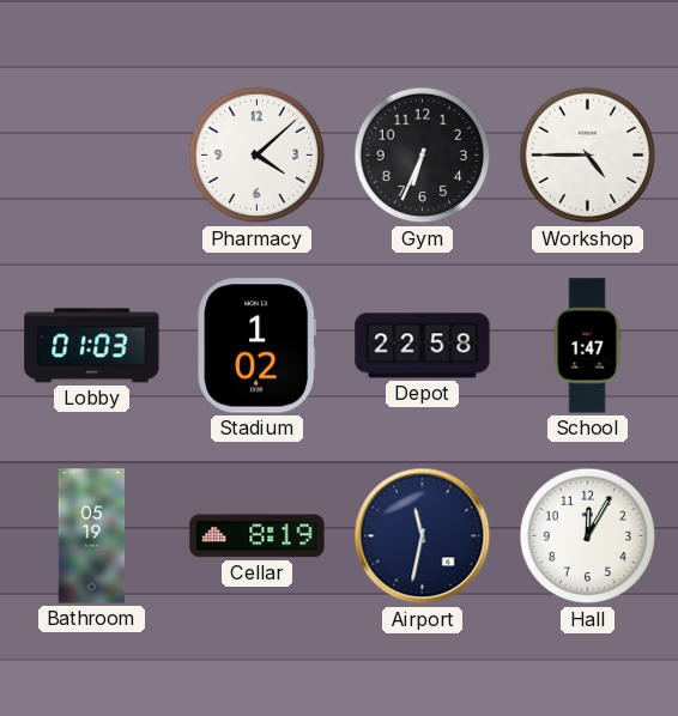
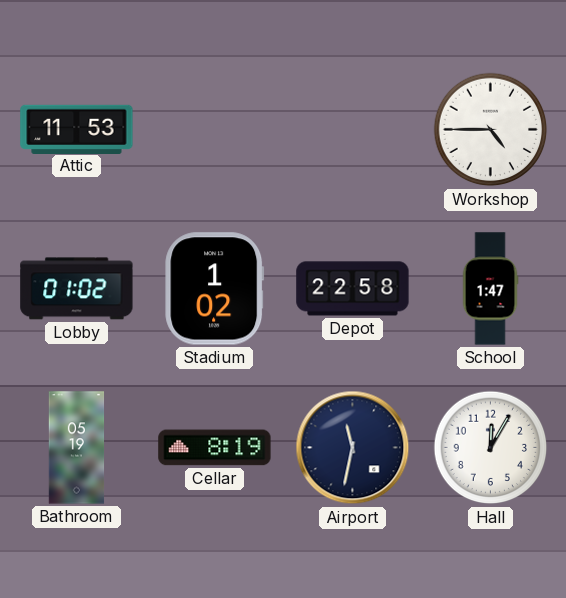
Attic: none -> 11:53 (77, 129)
Pharmacy: 4:08 -> none (258, 156)
Gym: 6:34 -> none (423, 156)
Lobby: 01:03 -> 01:02 (77, 289)
